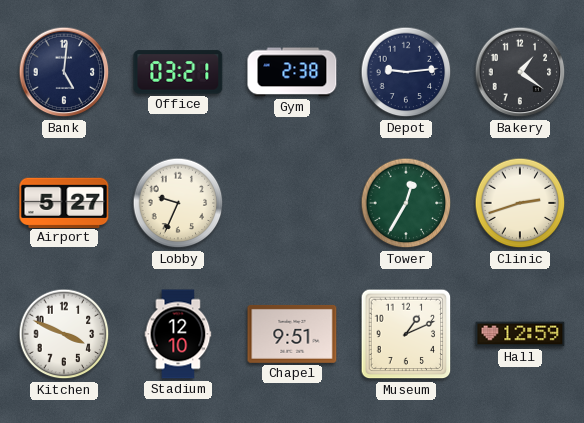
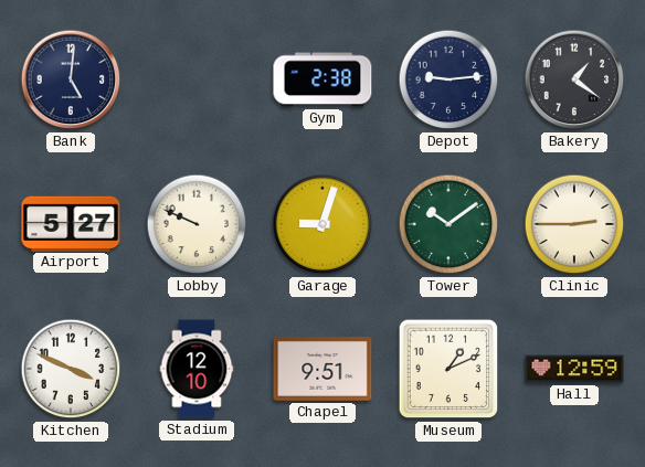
Office: 03:21 -> none (178, 72)
Lobby: 9:34 -> 9:49 (197, 224)
Garage: none -> 9:03 (322, 224)
Tower: 12:35 -> 10:09 (448, 224)
Clinic: 2:42 -> 2:45 (574, 224)
